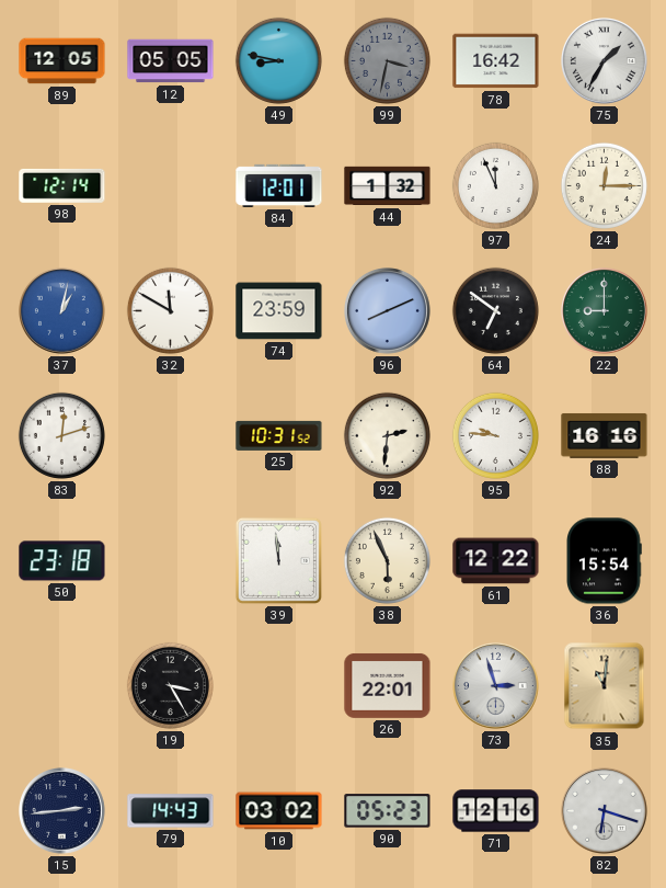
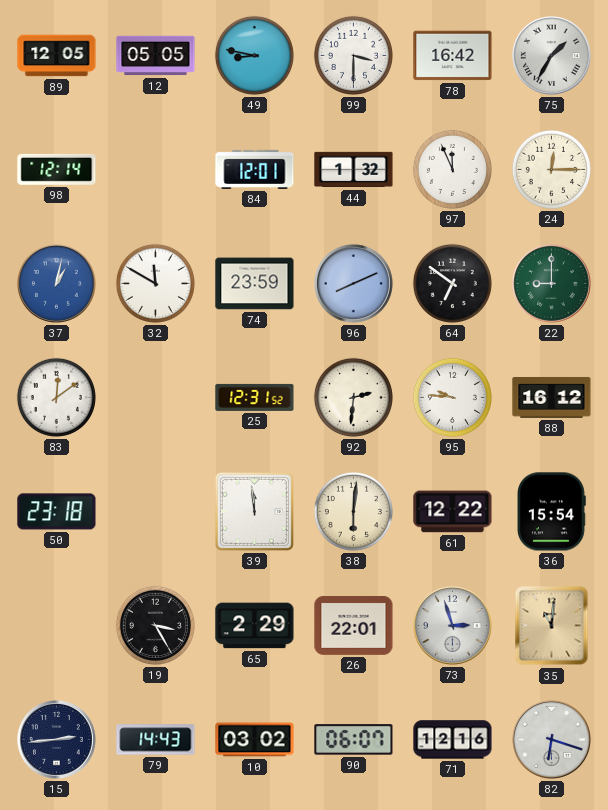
99: 3:32 -> 3:30 (353, 55)
99 dial: grey -> white (353, 55)
83: 12:12 -> 12:09 (56, 397)
25: 10:31 -> 12:31 (255, 397)
88: 16:16 -> 16:12 (552, 398)
38: 5:56 -> 6:01 (353, 511)
65: none -> 2:29 (255, 626)
90: 05:23 -> 06:07 (354, 740)
